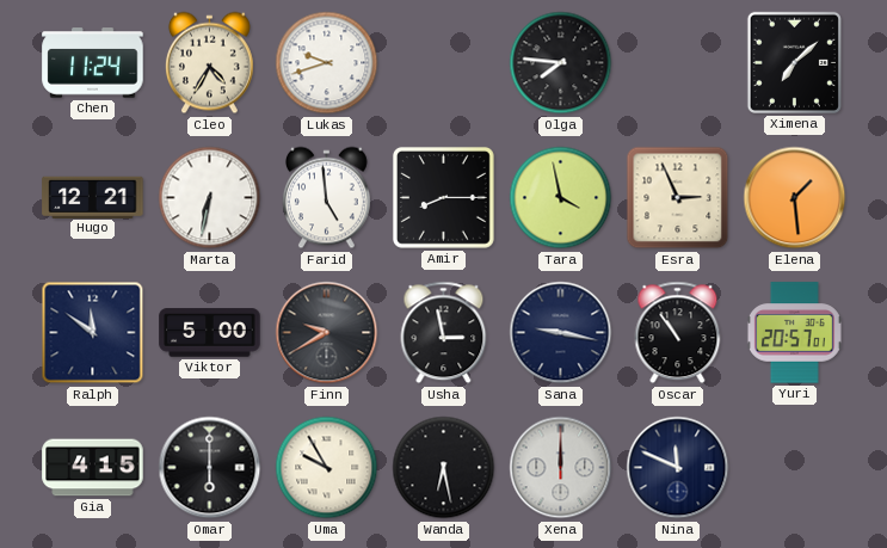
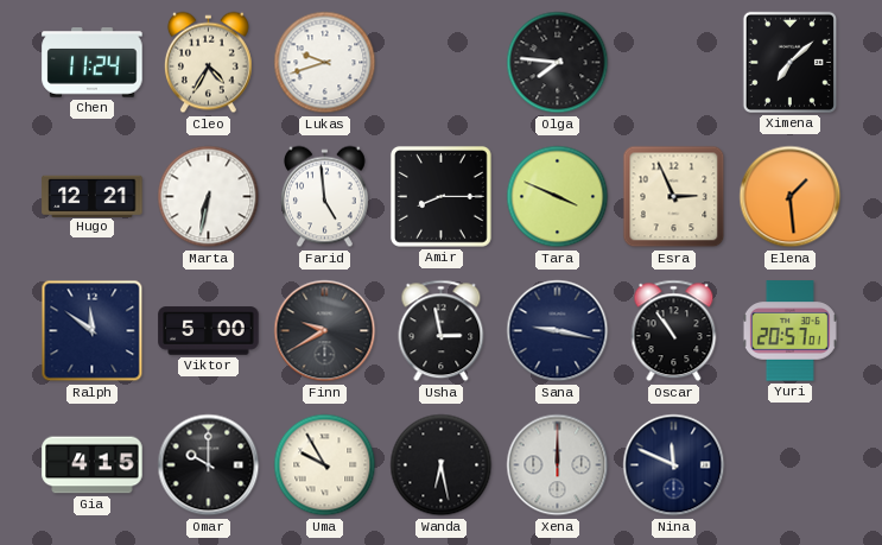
Tara: 3:58 -> 3:49 (558, 197)
Omar: 6:00 -> 10:00 (209, 465)
